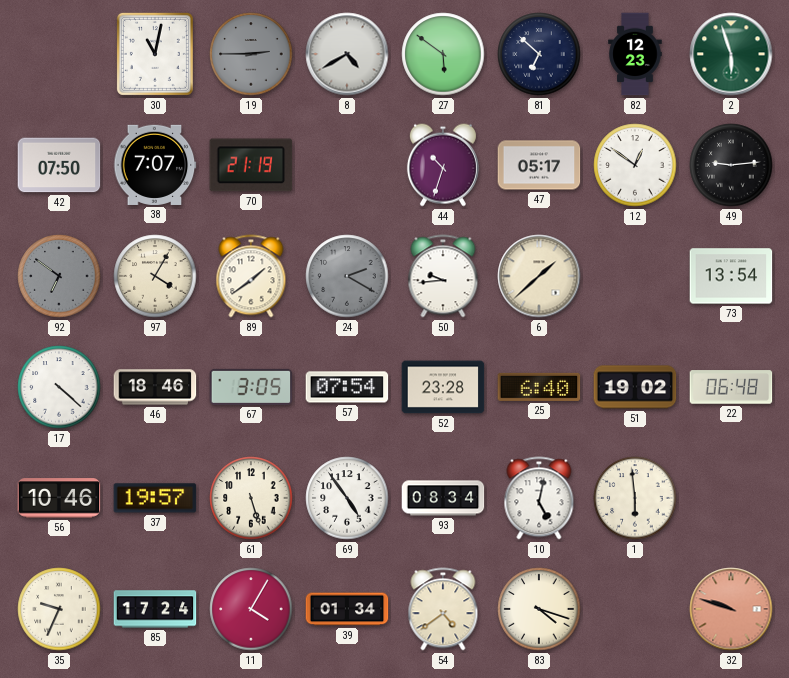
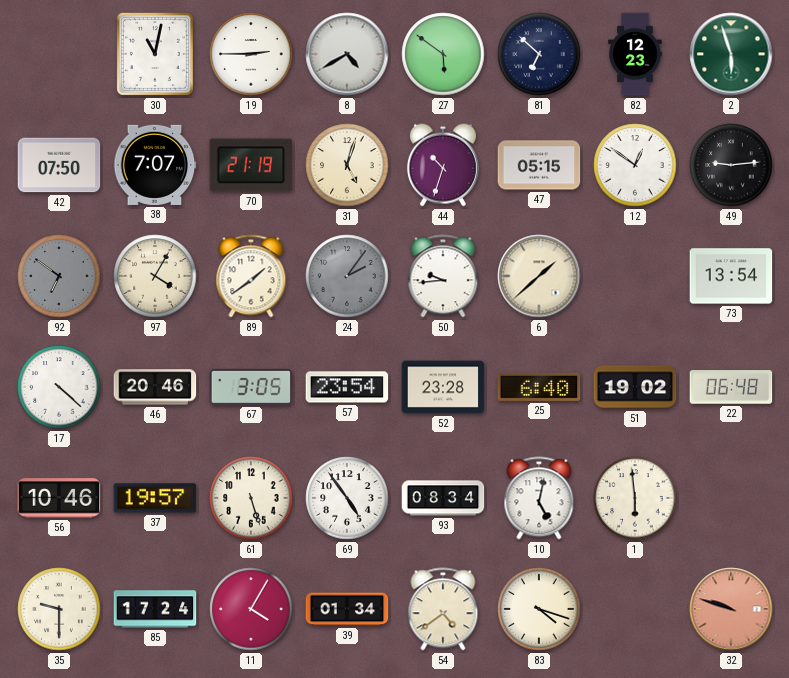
19 dial: grey -> white (251, 54)
31: none -> 5:03 (347, 165)
47: 05:17 -> 05:15 (539, 165)
24: 2:20 -> 2:06 (347, 276)
46: 18:46 -> 20:46 (155, 387)
57: 07:54 -> 23:54 (347, 387)
35: 9:34 -> 9:30 (59, 609)
